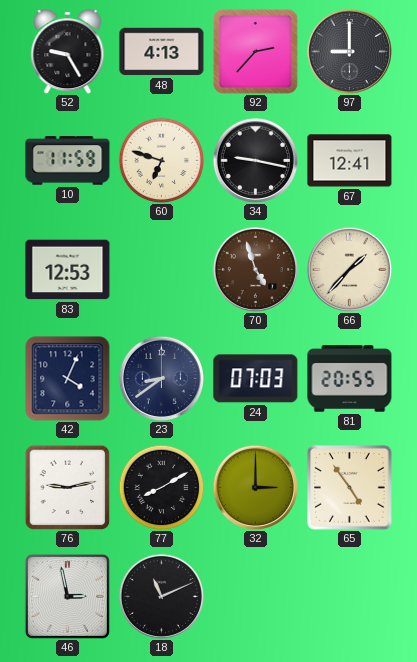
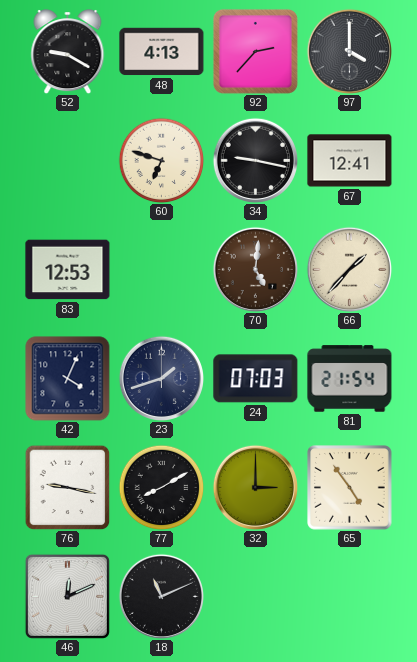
52: 9:25 -> 9:20 (68, 52)
97: 9:00 -> 4:00 (349, 51)
10: 11:59 -> none (68, 161)
70: 4:57 -> 5:01 (255, 269)
23: 8:39 -> 1:42 (161, 378)
81: 20:55 -> 21:54 (350, 379)
76: 9:13 -> 9:17 (67, 487)
46: 2:58 -> 12:11 (67, 596)
